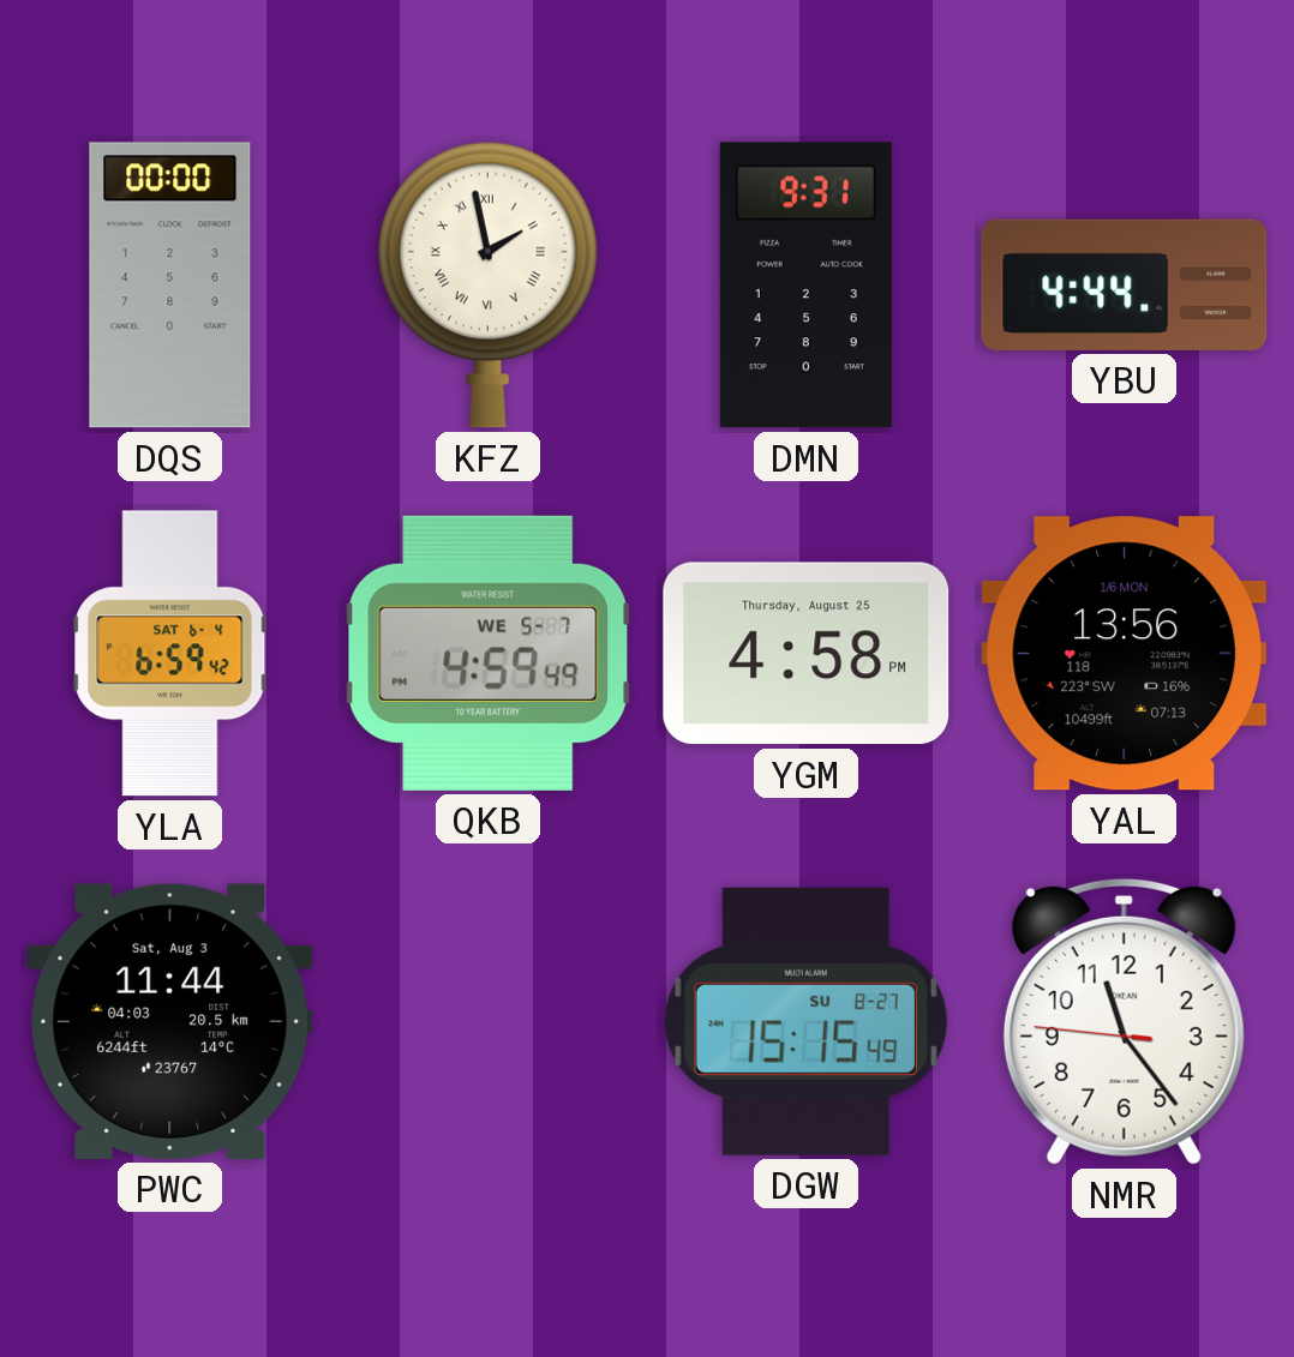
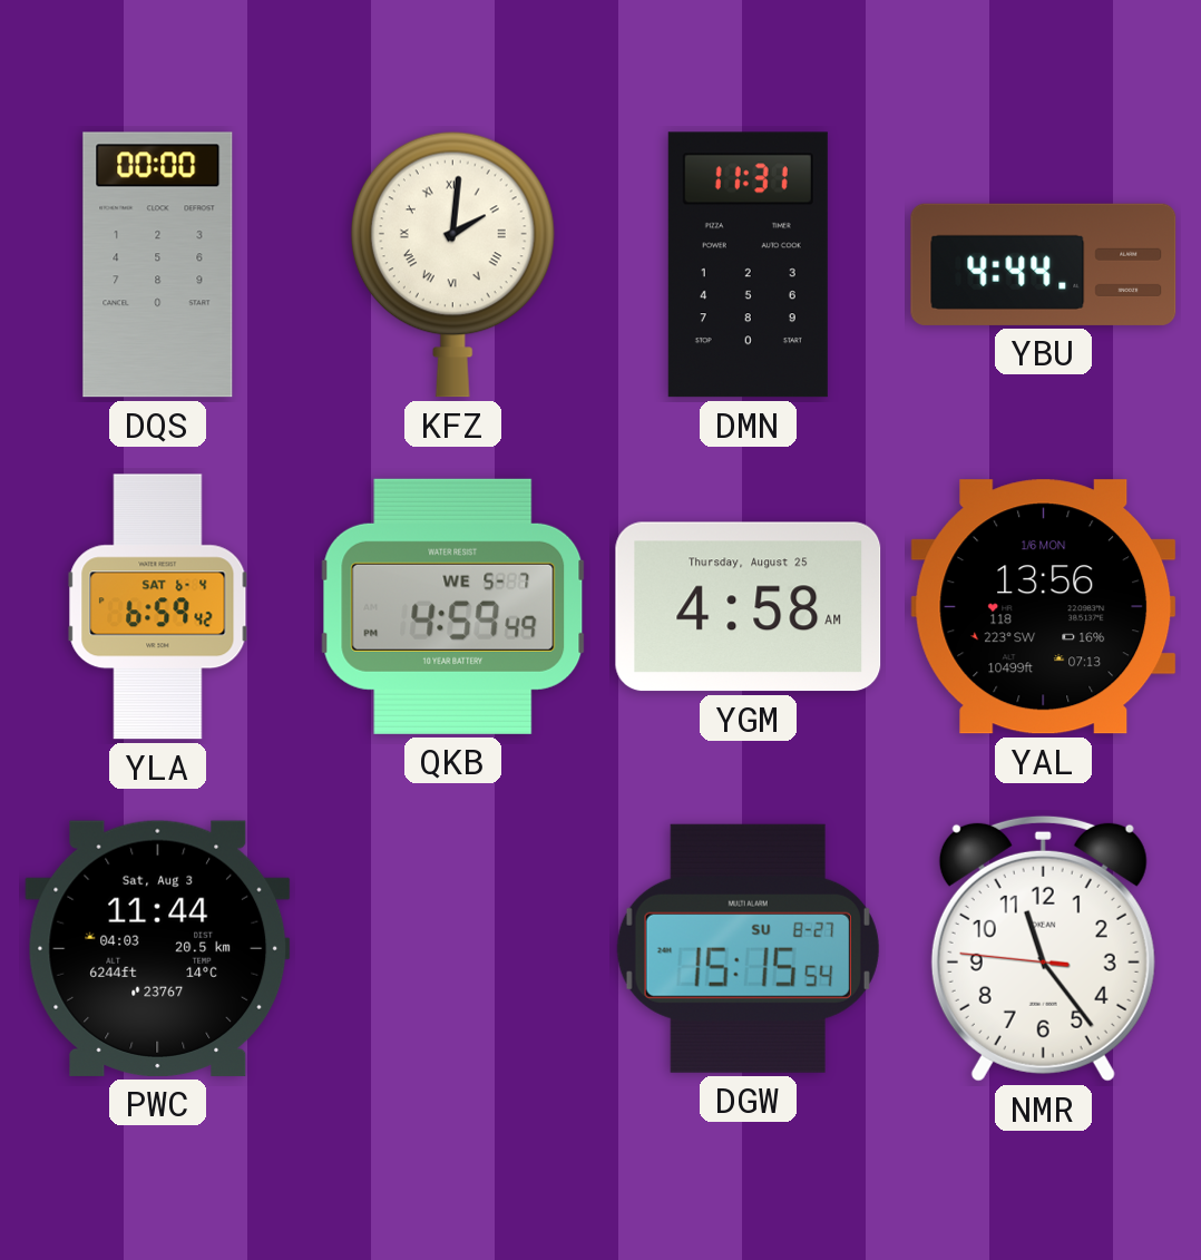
KFZ: 1:58 -> 2:01 (452, 264)
DMN: 9:31 -> 11:31 (748, 265)
YGM: 4:58 PM -> 4:58 AM (749, 607)
DGW: 15:15:49 -> 15:15:54 (748, 948)
